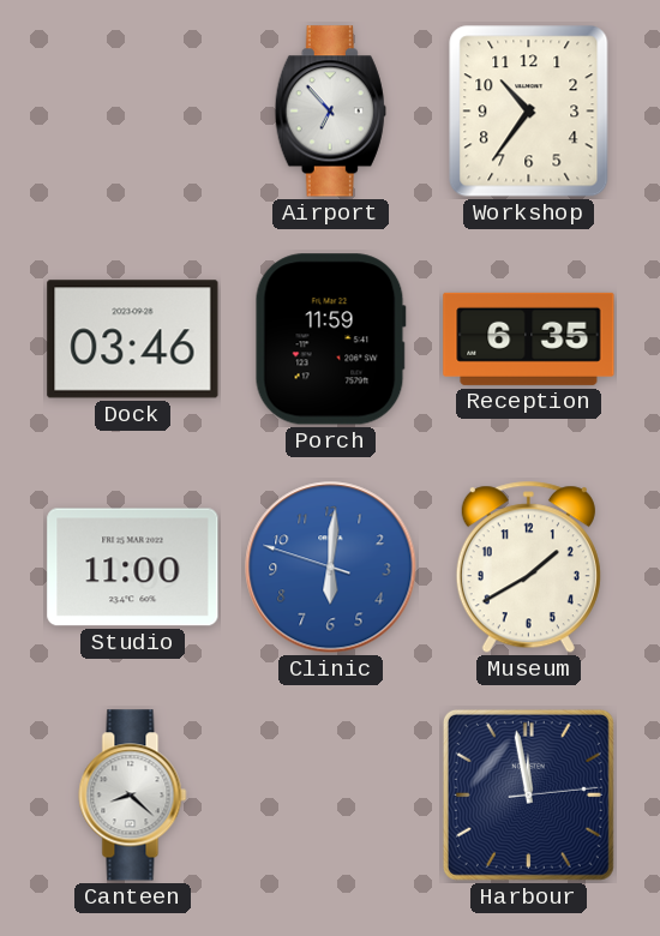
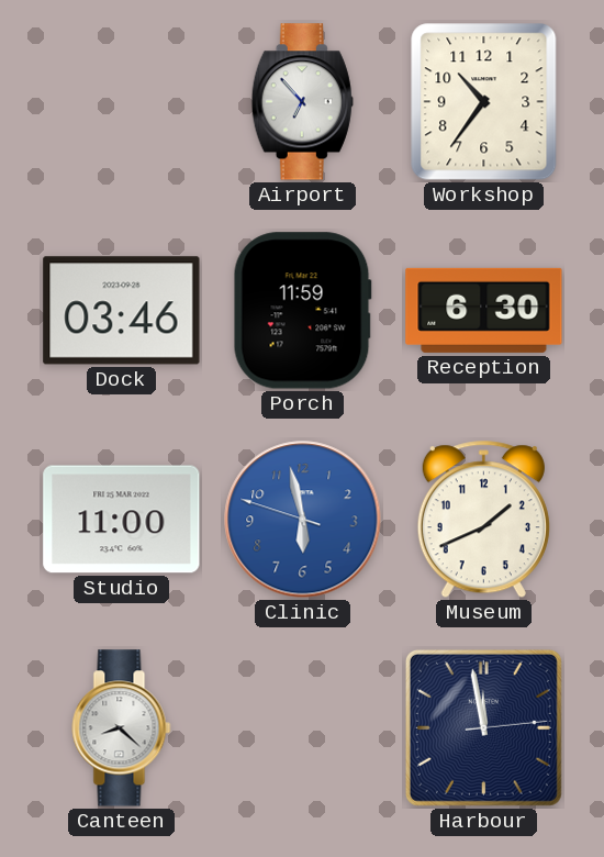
Reception: 6:35 -> 6:30 (484, 310)
Clinic: 6:00 -> 5:57 (303, 520)
Museum: 1:40 -> 1:41 (483, 520)
